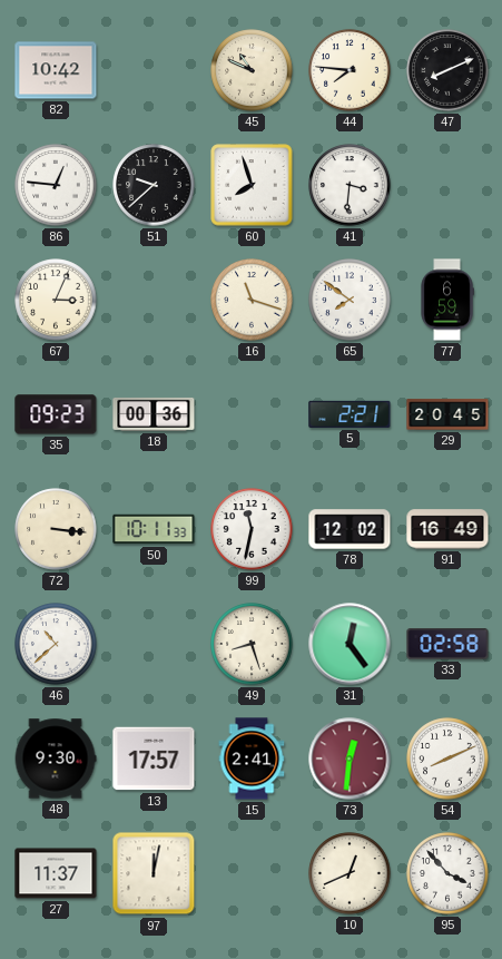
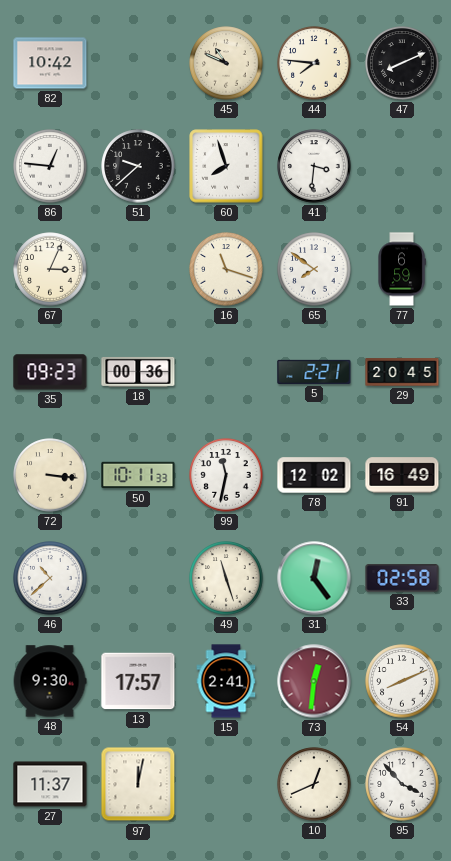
49: 8:27 -> 11:27 (226, 578)
